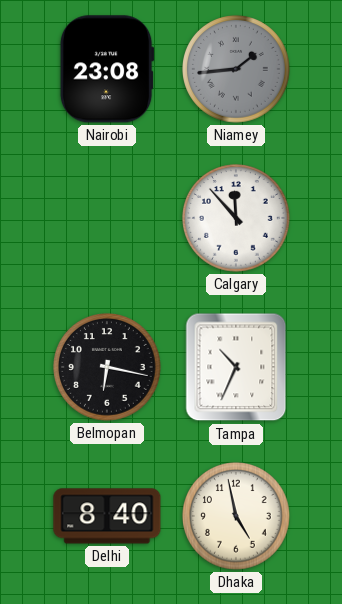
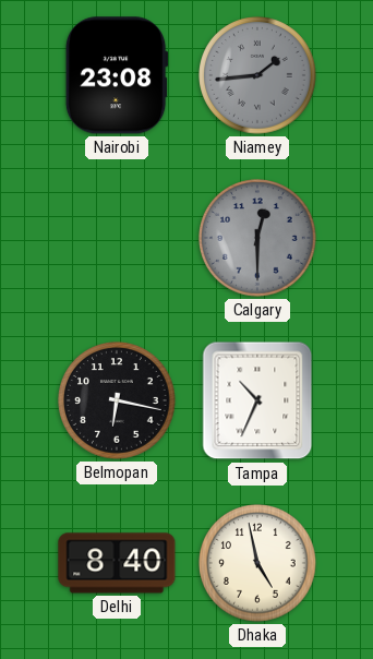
Calgary: 11:53 -> 12:30 (258, 239)
Calgary dial: white -> grey (258, 239)
